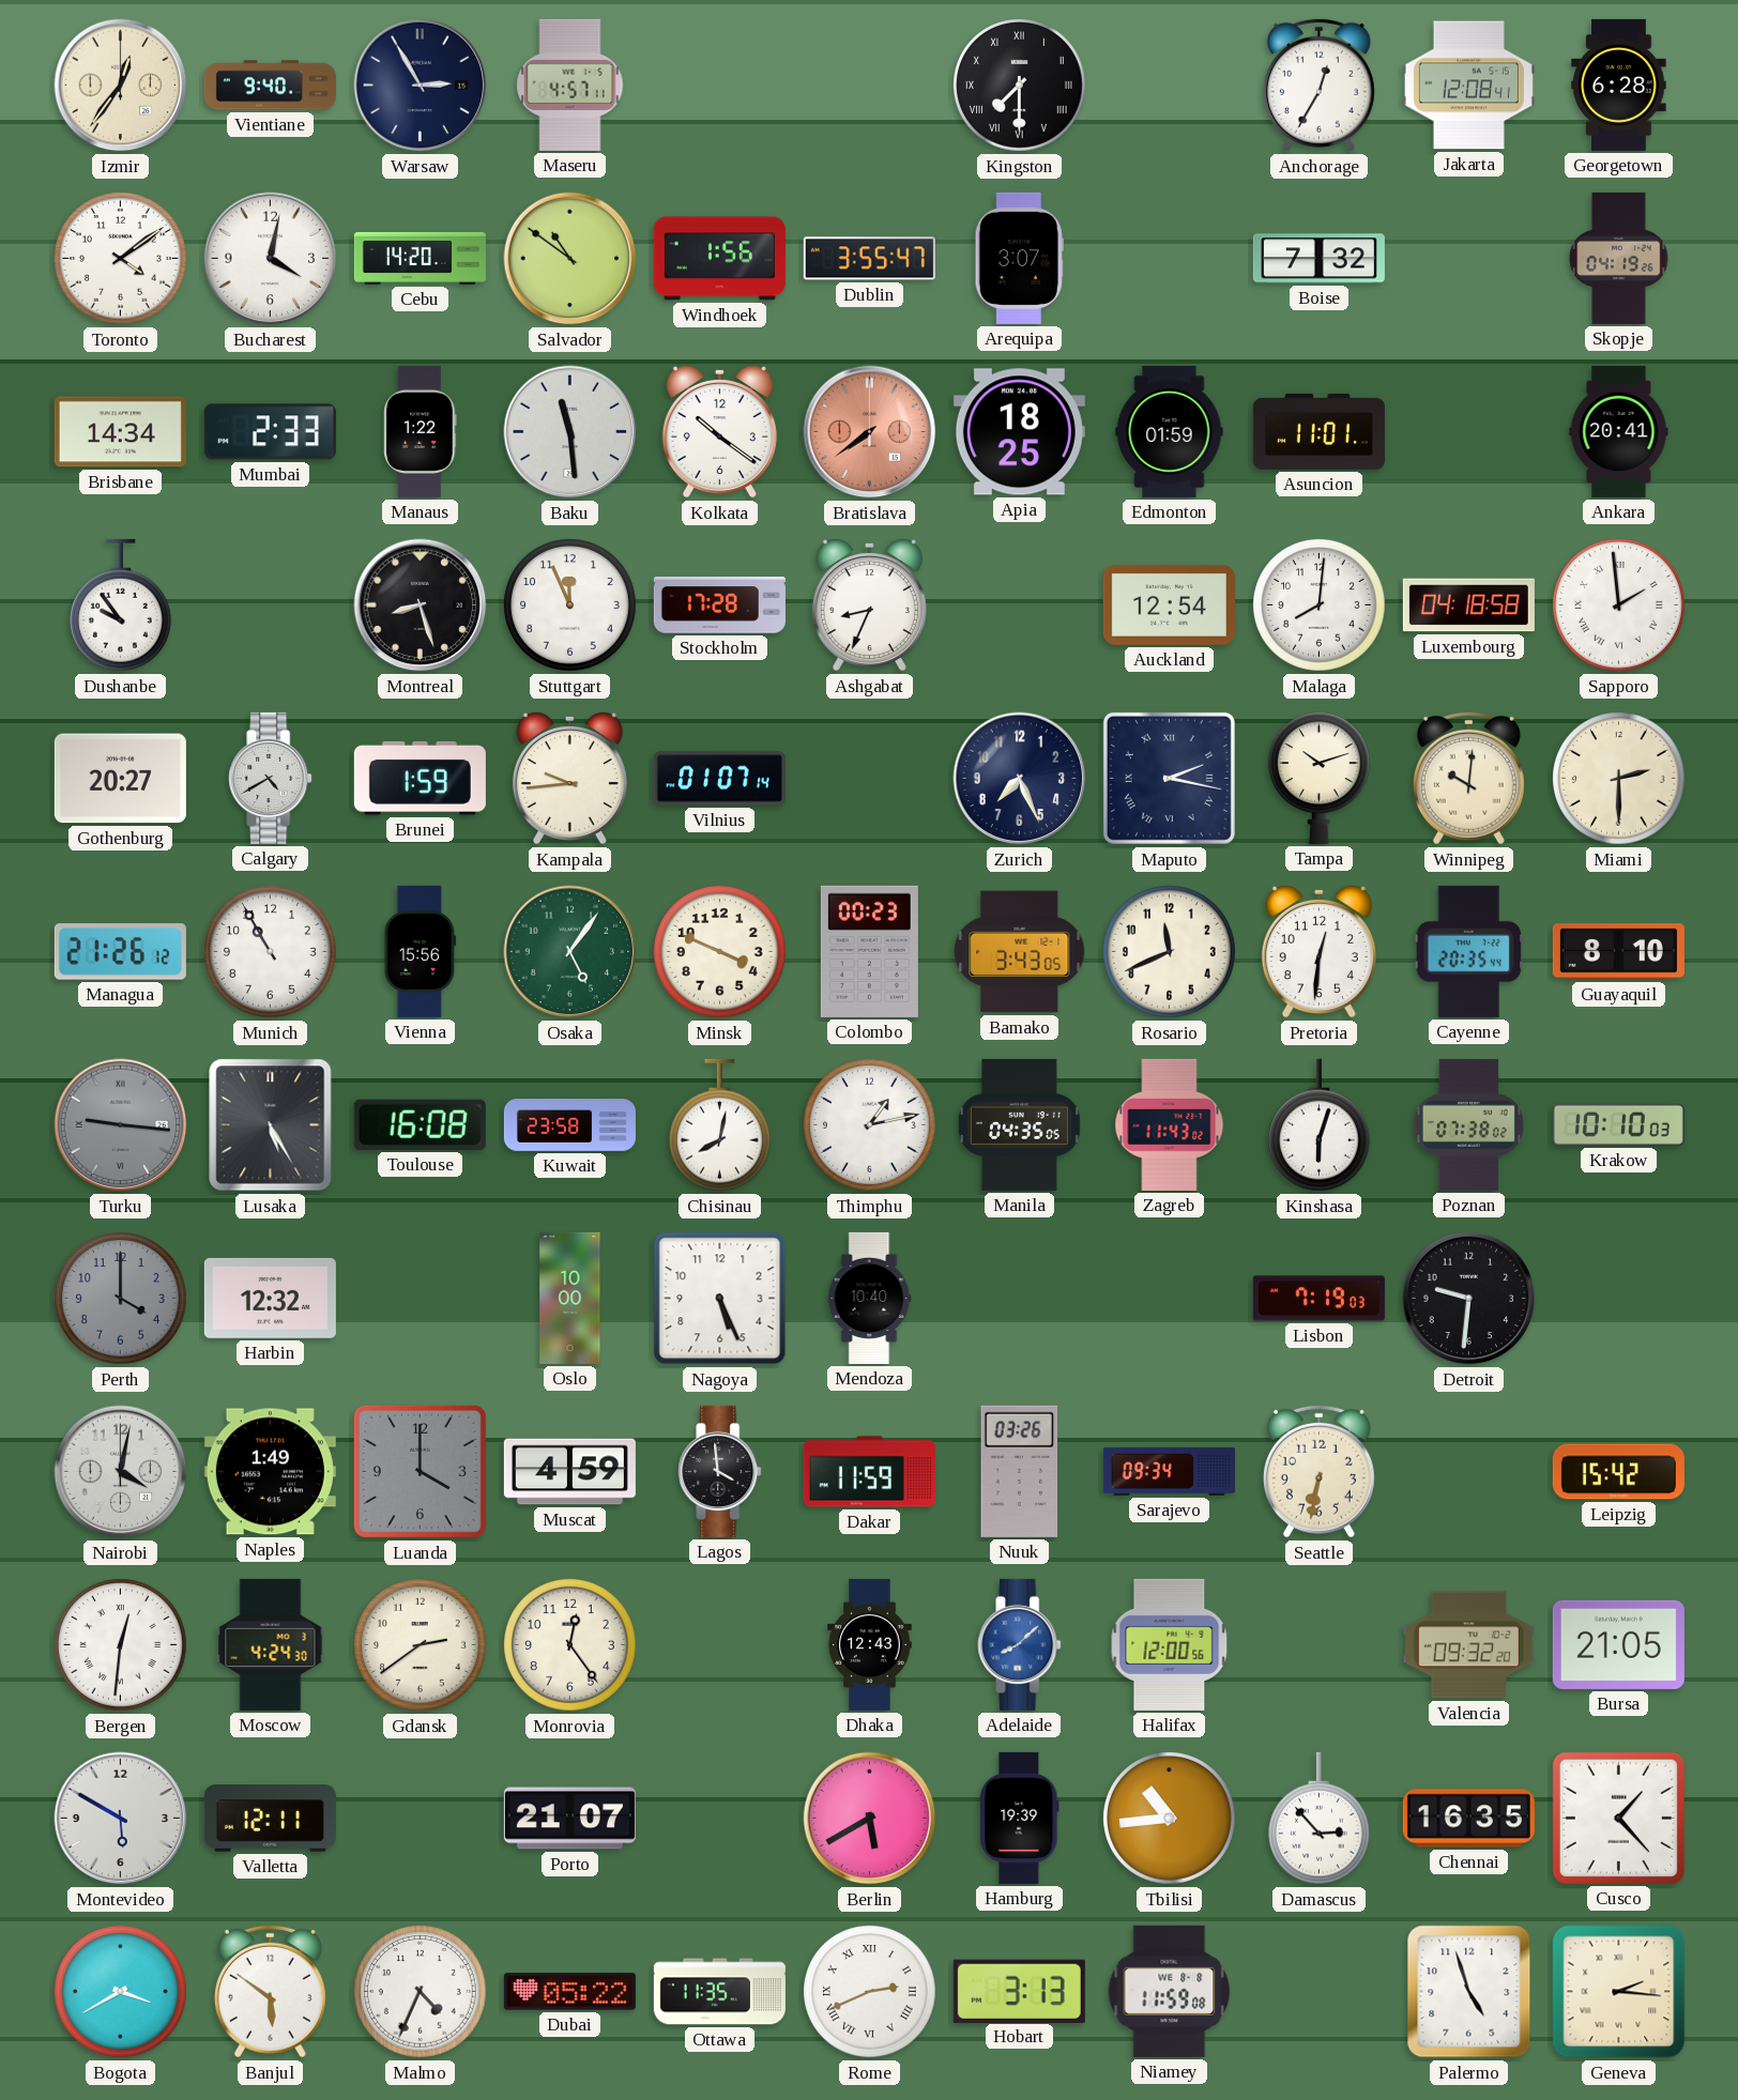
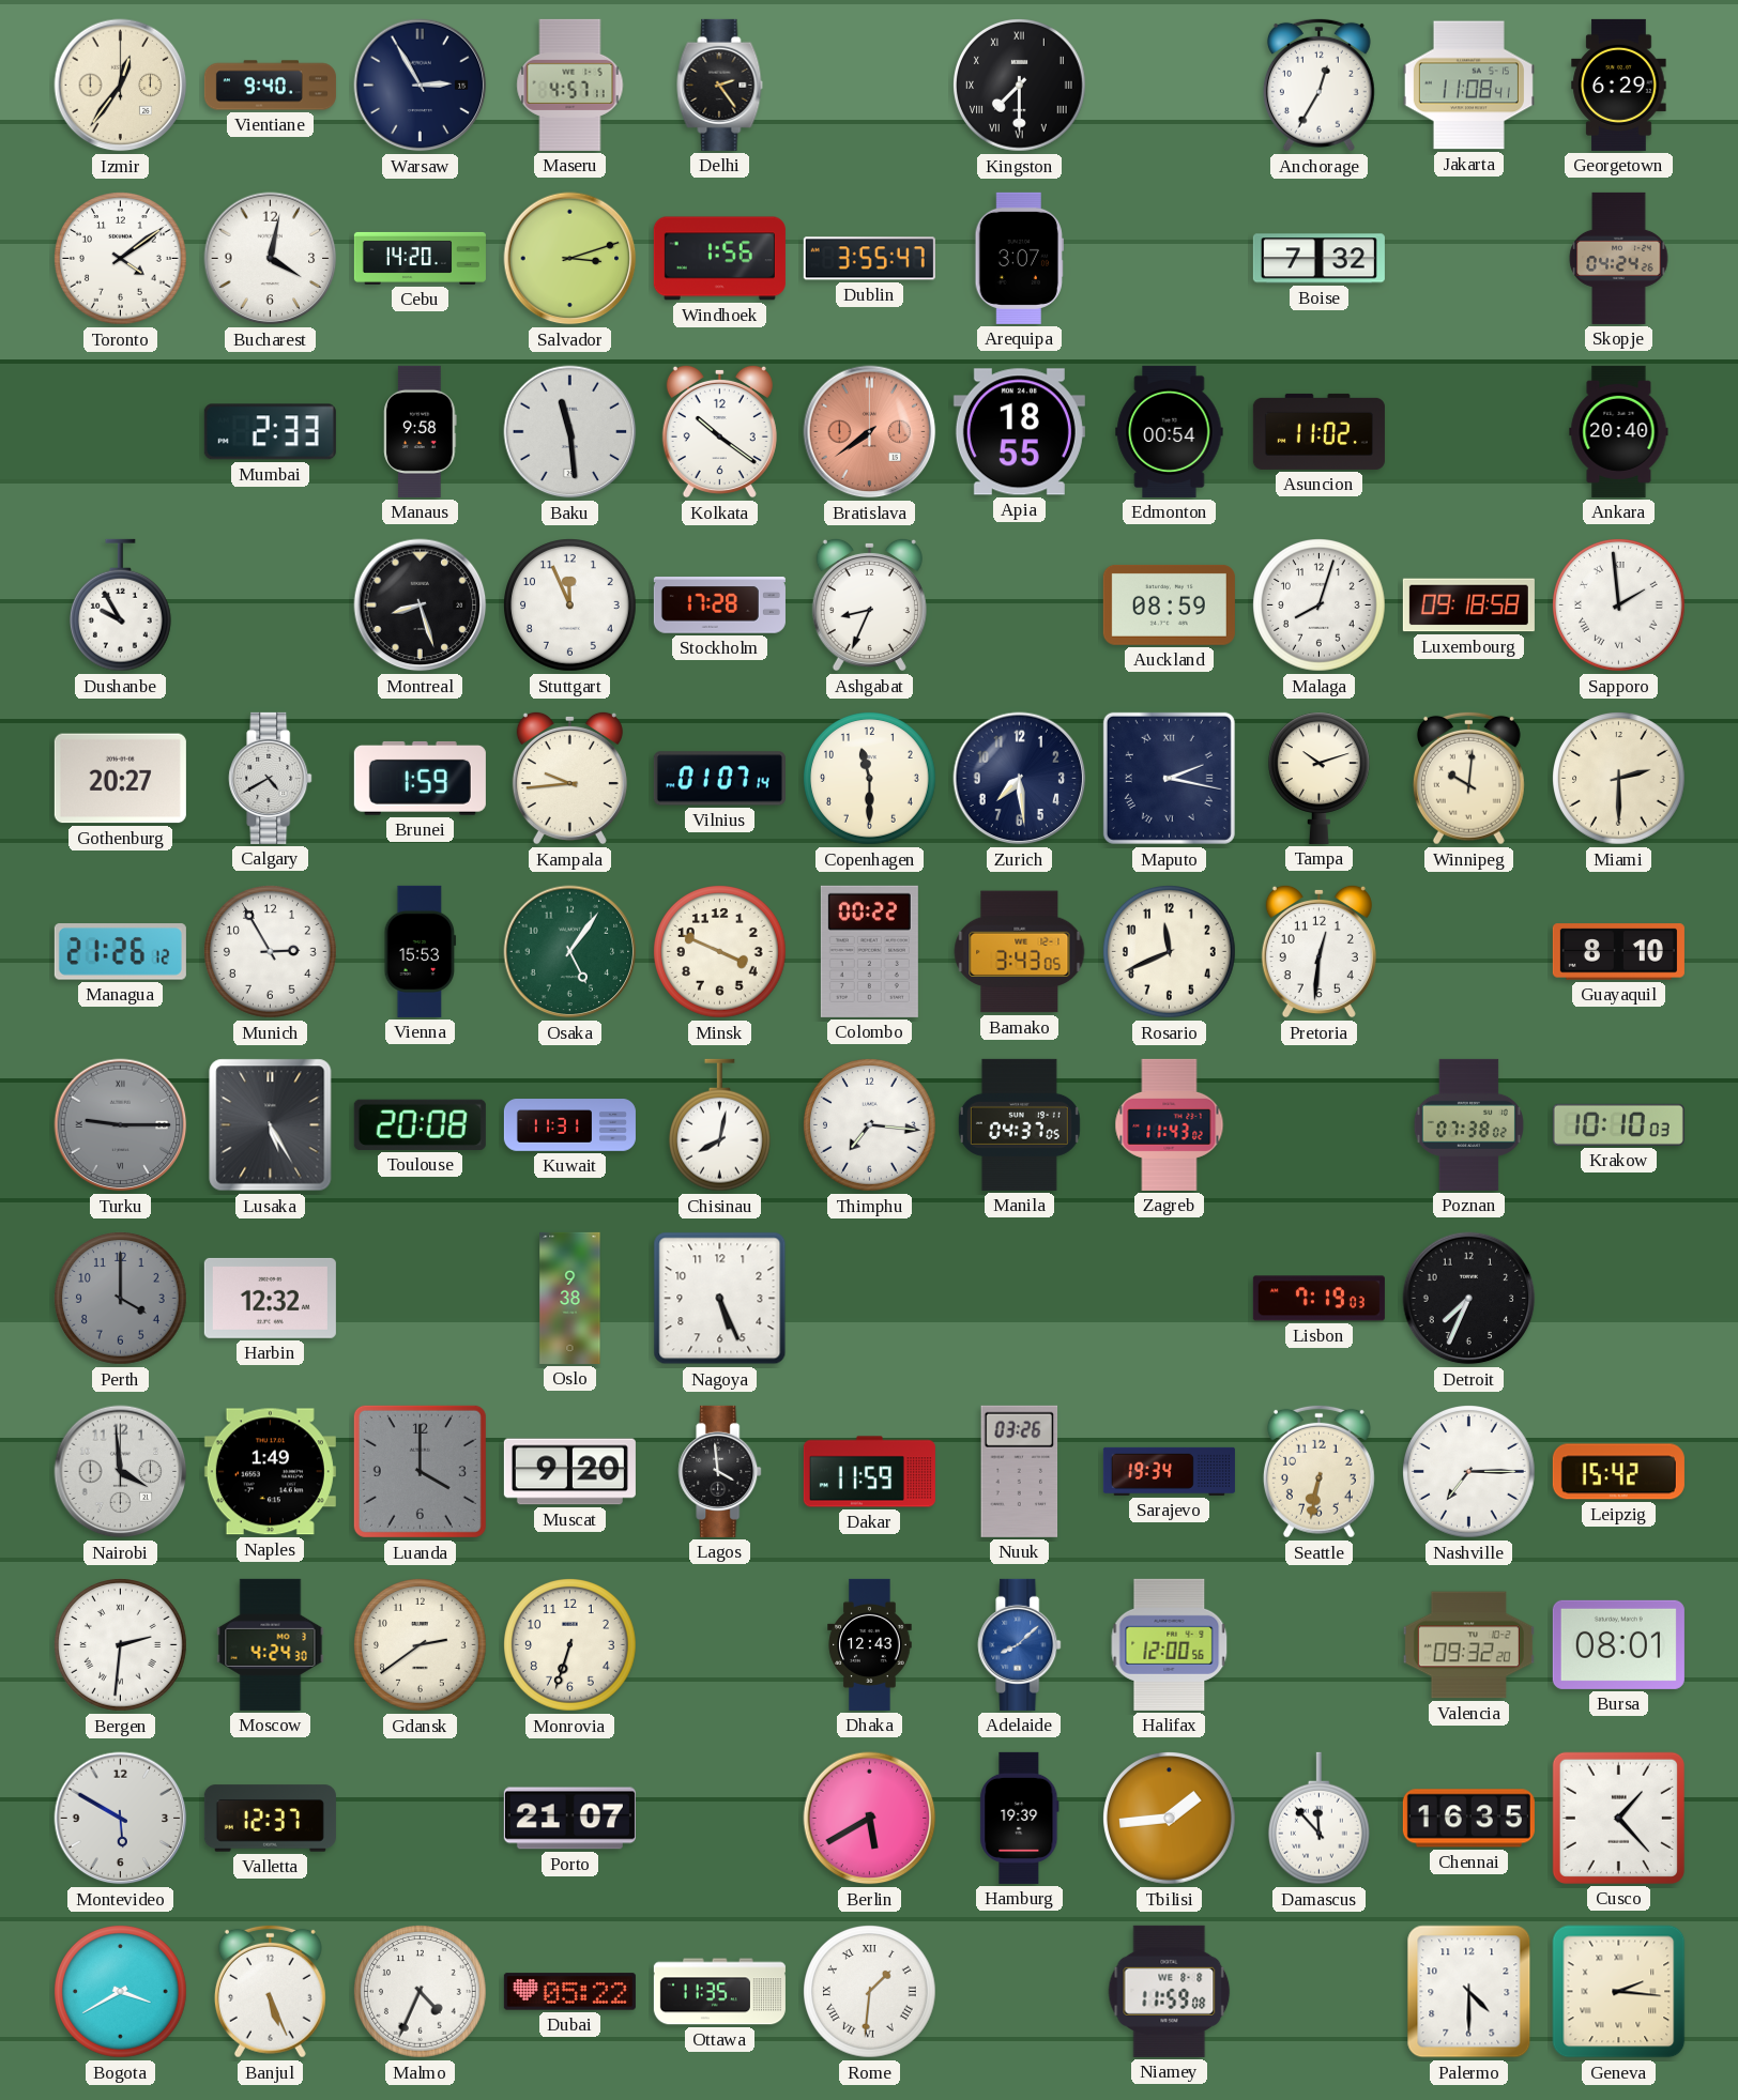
Delhi: none -> 2:24 (720, 85)
Jakarta: 12:08 -> 11:08 (1468, 86)
Georgetown: 6:28 -> 6:29 (1619, 85)
Salvador: 10:51 -> 3:12 (570, 259)
Skopje: 04:19 -> 04:24 (1619, 258)
Brisbane: 14:34 -> none (120, 432)
Manaus: 1:22 -> 9:58 (421, 431)
Apia: 18:25 -> 18:55 (1019, 432)
Edmonton: 01:59 -> 00:54 (1170, 431)
Asuncion: 11:01 -> 11:02 (1318, 431)
Ankara: 20:41 -> 20:40 (1619, 431)
Dushanbe: 9:54 -> 9:55 (120, 606)
Auckland: 12:54 -> 08:59 (1169, 604)
Malaga: 8:01 -> 8:03 (1320, 606)
Luxembourg: 04:18 -> 09:18 (1468, 606)
Copenhagen: none -> 11:30 (870, 779)
Zurich: 7:26 -> 7:29 (1020, 779)
Munich: 10:55 -> 2:55 (271, 952)
Vienna: 15:56 -> 15:53 (421, 951)
Colombo: 00:23 -> 00:22 (869, 951)
Cayenne: 20:35 -> none (1469, 951)
Turku: 9:16 -> 9:15 (121, 1125)
Toulouse: 16:08 -> 20:08 (420, 1124)
Kuwait: 23:58 -> 11:31 (569, 1125)
Thimphu: 1:13 -> 7:16 (870, 1125)
Manila: 04:35 -> 04:37 (1019, 1124)
Kinshasa: 6:03 -> none (1318, 1125)
Oslo: 10:00 -> 9:38 (570, 1298)
Mendoza: 10:40 -> none (870, 1298)
Detroit: 9:31 -> 7:34 (1469, 1299)
Nairobi: 4:02 -> 3:59 (121, 1472)
Muscat: 4:59 -> 9:20 (569, 1472)
Sarajevo: 09:34 -> 19:34 (1169, 1471)
Nashville: none -> 7:15 (1469, 1472)
Bergen: 12:31 -> 2:31 (121, 1645)
Monrovia: 12:24 -> 6:33 (570, 1645)
Bursa: 21:05 -> 08:01 (1618, 1644)
Valletta: 12:11 -> 12:37 (270, 1819)
Tbilisi: 10:44 -> 1:44 (1170, 1819)
Damascus: 2:53 -> 11:53 (1318, 1819)
Banjul: 5:51 -> 5:26 (270, 1991)
Rome: 2:41 -> 1:31 (870, 1992)
Hobart: 3:13 -> none (1019, 1991)
Palermo: 4:57 -> 4:30 (1469, 1992)
